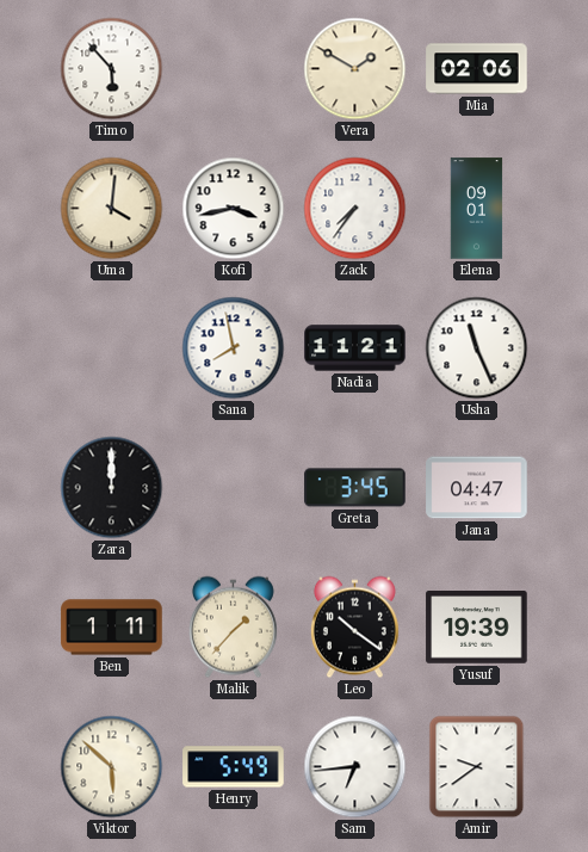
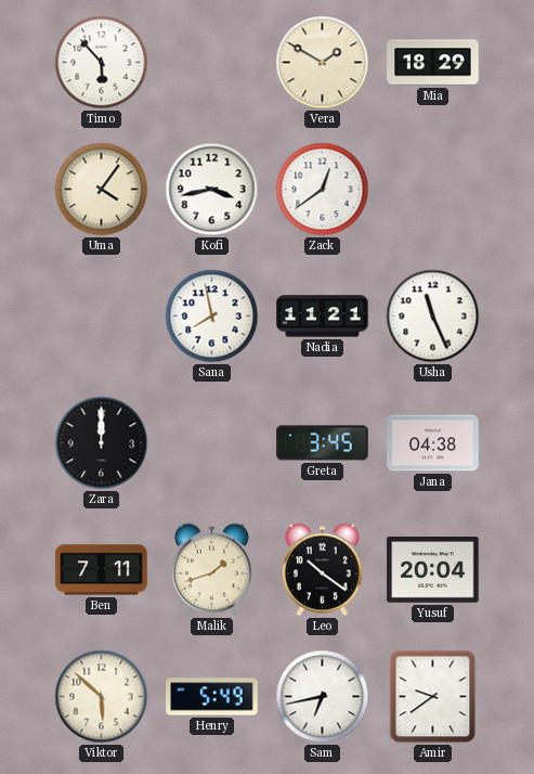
Mia: 02:06 -> 18:29 (433, 63)
Uma: 4:01 -> 4:06 (102, 190)
Zack: 7:36 -> 12:39 (323, 190)
Elena: 09:01 -> none (477, 209)
Jana: 04:47 -> 04:38 (433, 443)
Ben: 1:11 -> 7:11 (102, 570)
Malik: 1:37 -> 1:42 (211, 570)
Yusuf: 19:39 -> 20:04 (433, 570)
Sam: 6:44 -> 6:43 (323, 697)
